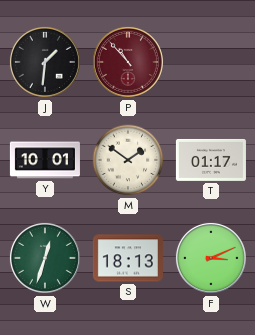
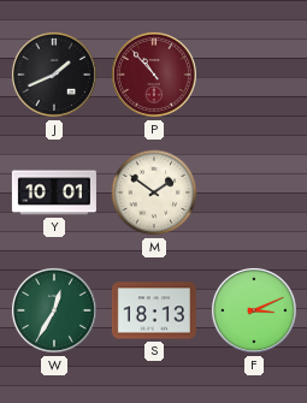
J: 1:31 -> 1:41 (54, 75)
T: 01:17 -> none (211, 160)
W: 12:33 -> 12:35 (54, 310)
